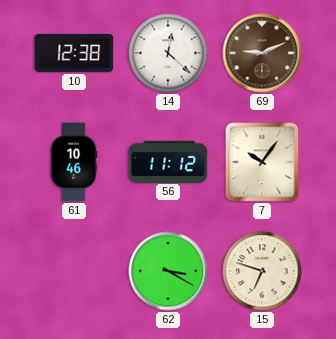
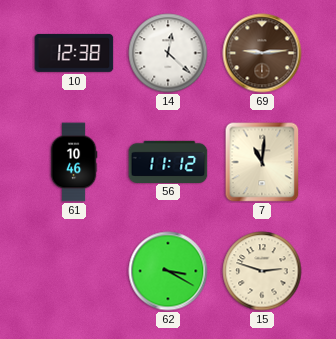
69: 9:11 -> 9:14 (262, 53)
7: 10:06 -> 11:01 (262, 162)
15: 6:48 -> 2:48 (262, 271)
